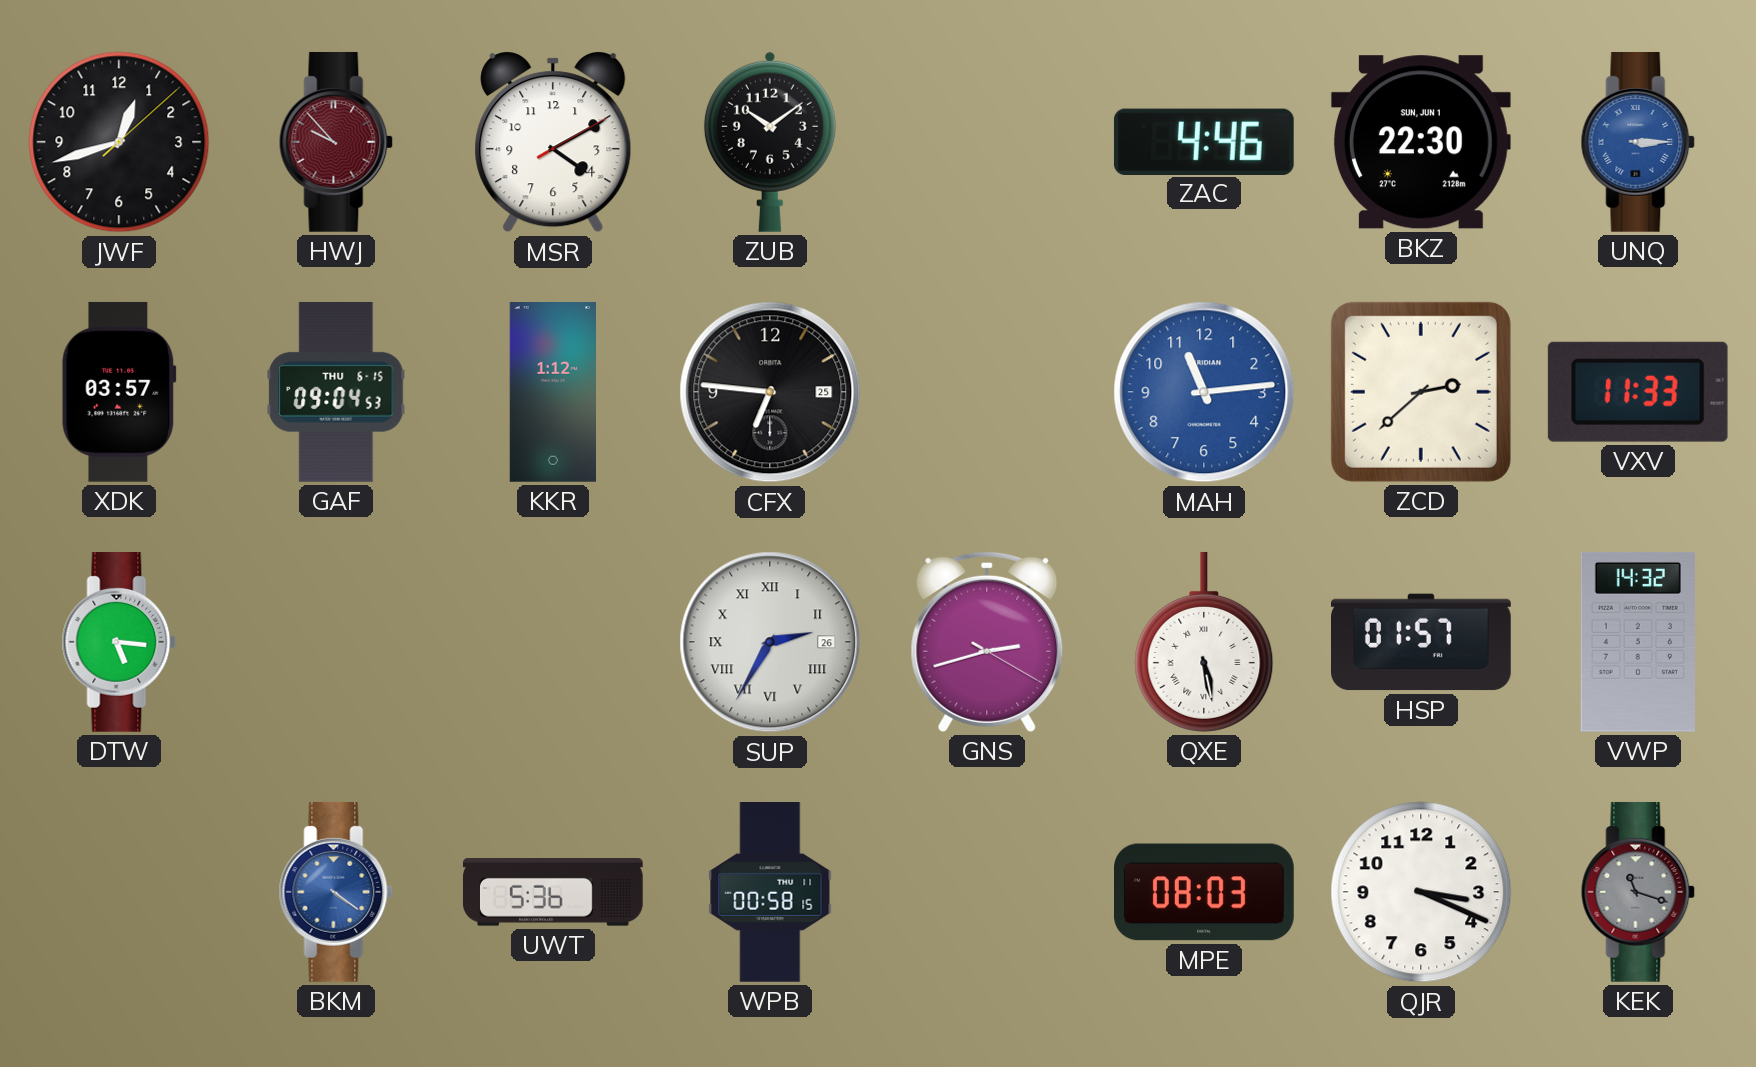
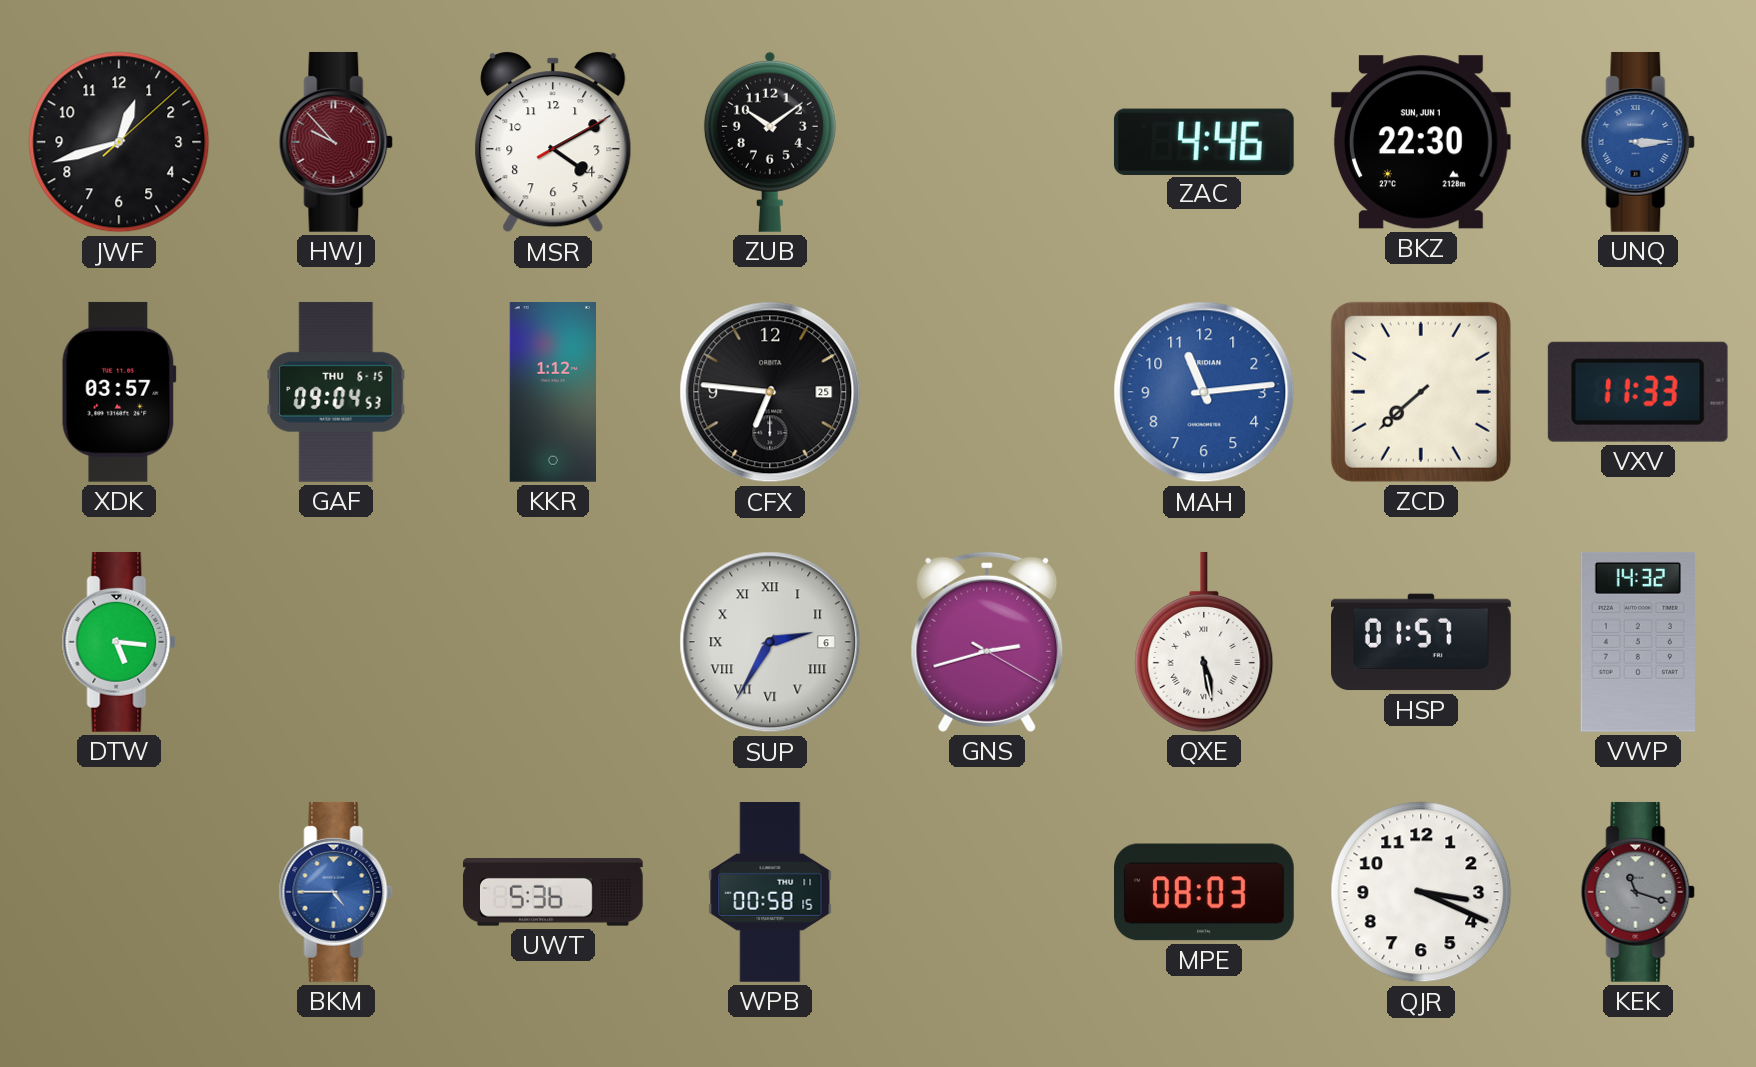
ZCD: 2:38 -> 7:38 (1421, 392)
SUP date: 26 -> 6 (770, 642)
BKM: 4:21 -> 4:45 (336, 892)
